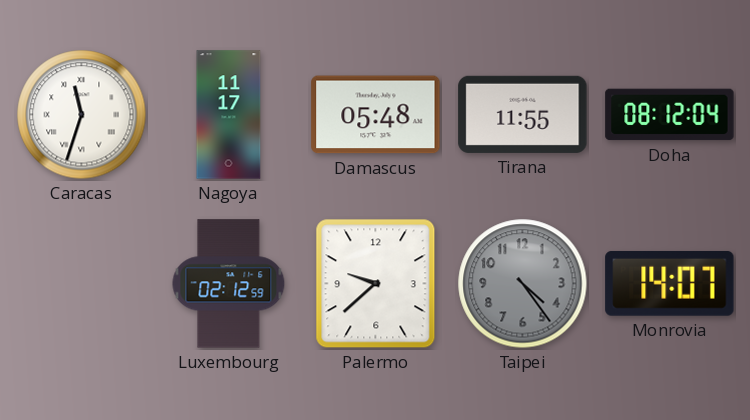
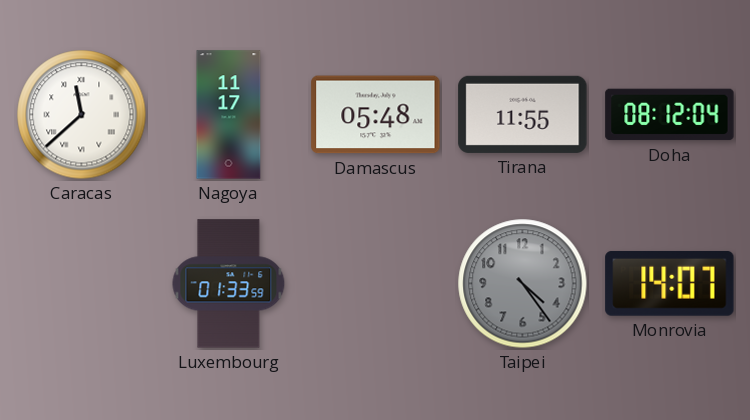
Caracas: 11:33 -> 11:38 (82, 115)
Luxembourg: 02:12 -> 01:33 (229, 284)
Palermo: 9:38 -> none (376, 284)
